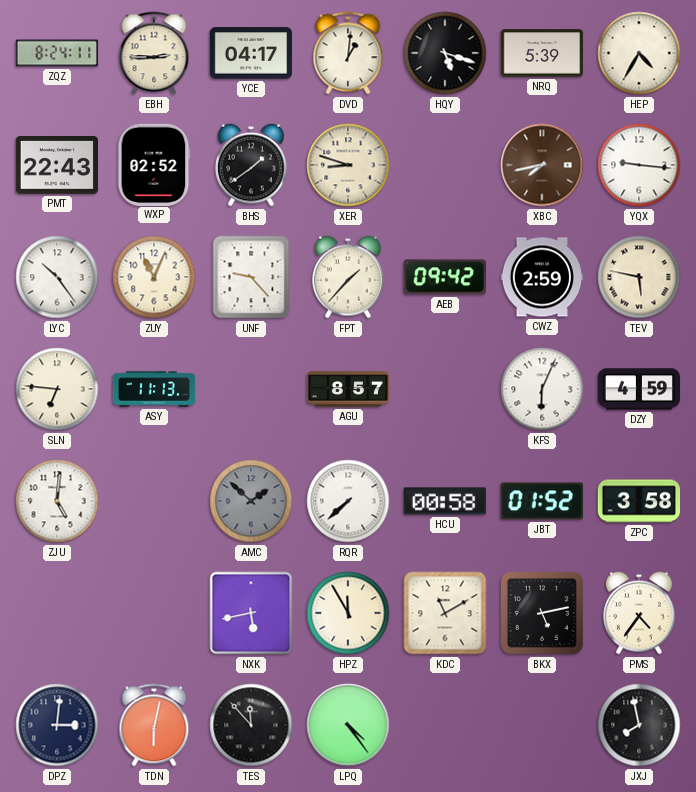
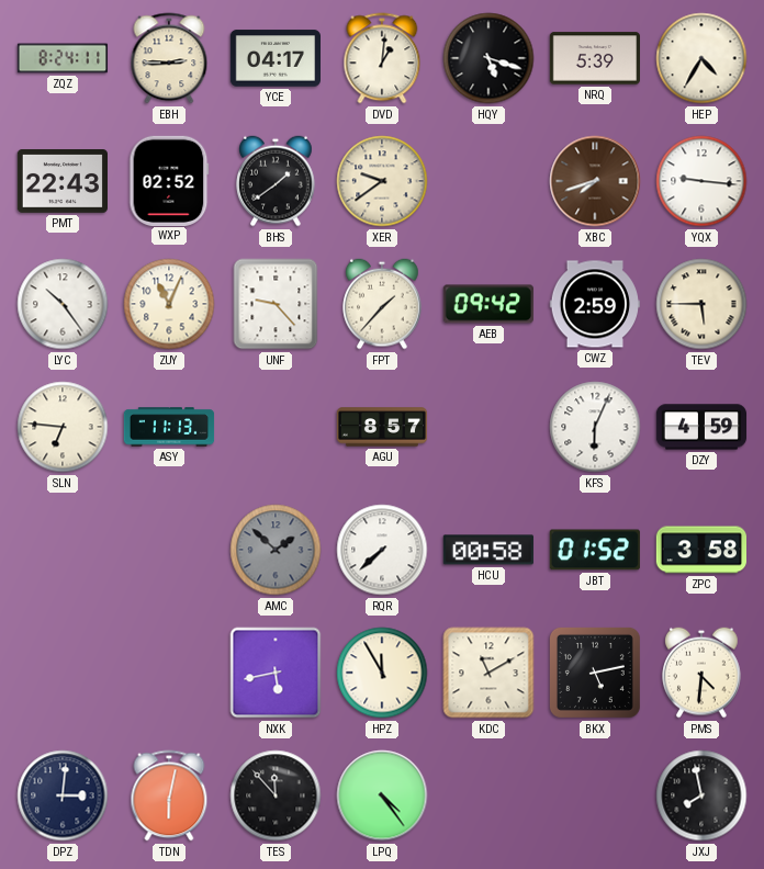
XER: 8:48 -> 9:39 (382, 181)
XBC: 7:43 -> 7:42 (595, 181)
TEV: 5:47 -> 5:45 (701, 304)
ZJU: 5:01 -> none (57, 501)
PMS: 4:36 -> 4:31 (701, 673)
